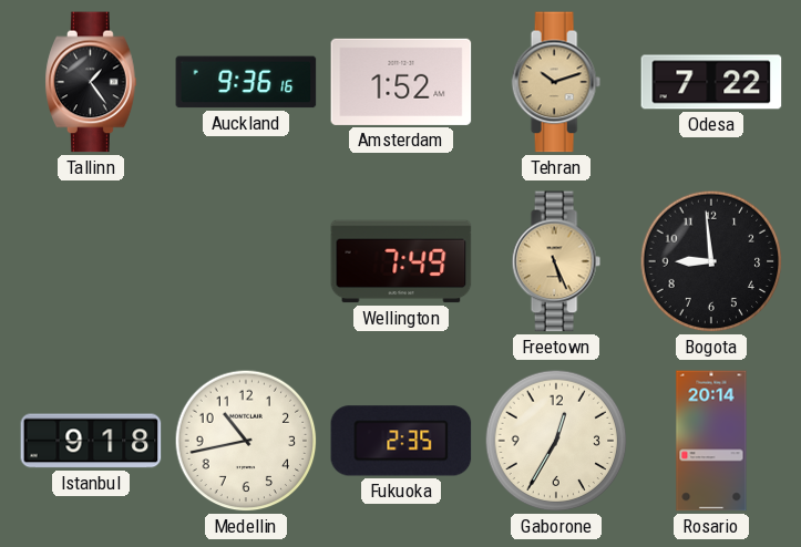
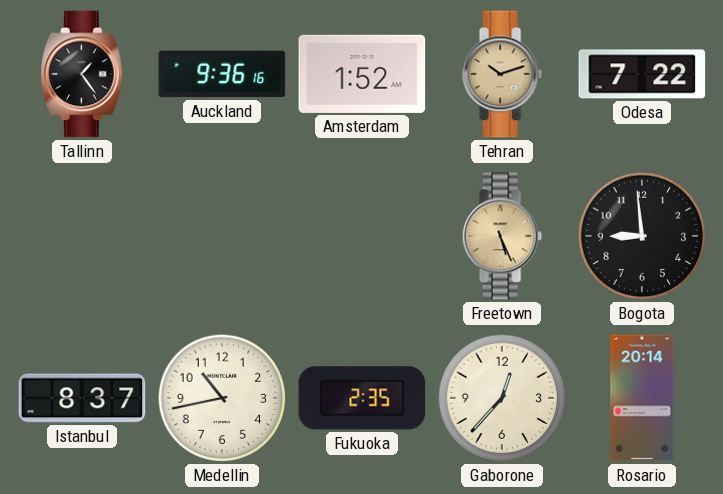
Wellington: 7:49 -> none (401, 261)
Istanbul: 9:18 -> 8:37 (82, 398)
Gaborone: 12:35 -> 12:37 (502, 398)
